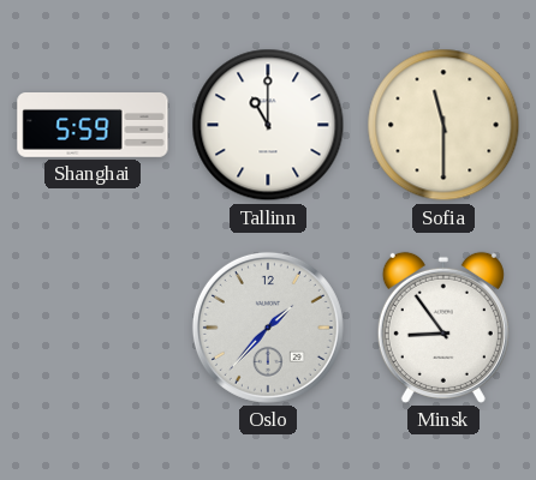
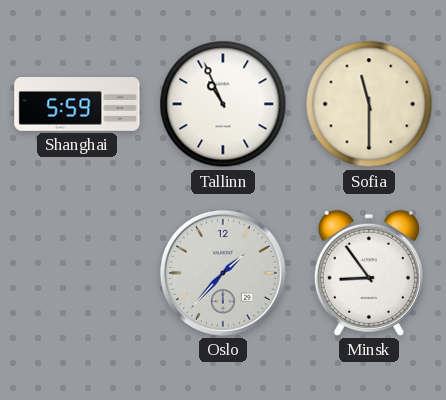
Tallinn: 11:00 -> 10:56 (223, 104)
